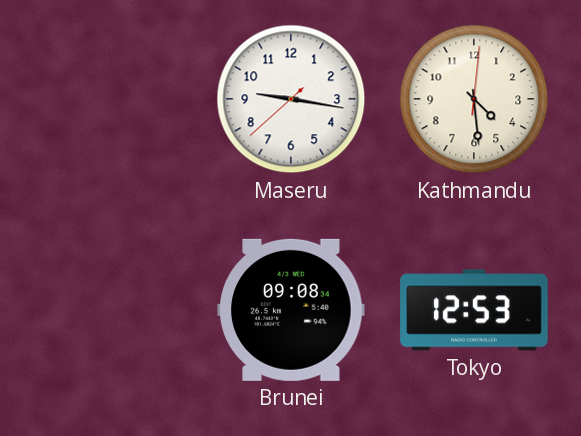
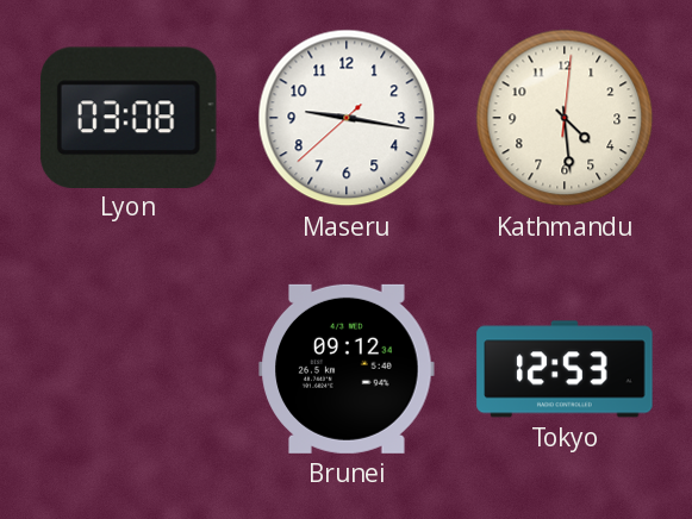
Lyon: none -> 03:08 (129, 117)
Brunei: 09:08 -> 09:12 (347, 369)
